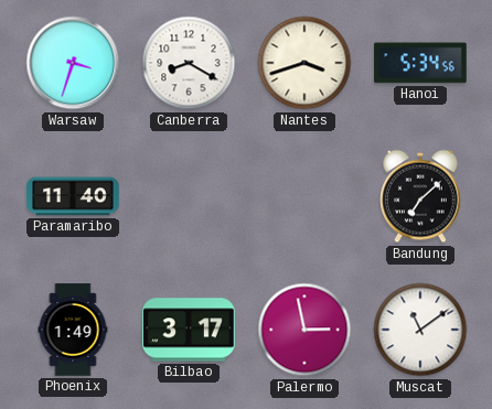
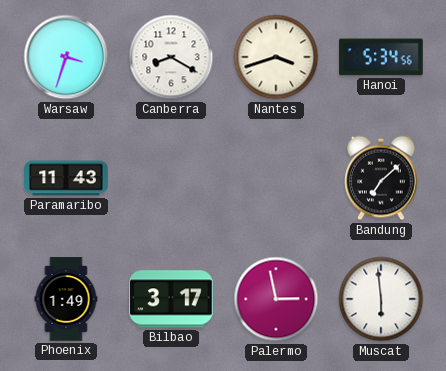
Paramaribo: 11:40 -> 11:43 (66, 178)
Muscat: 11:09 -> 5:59 (381, 299)
